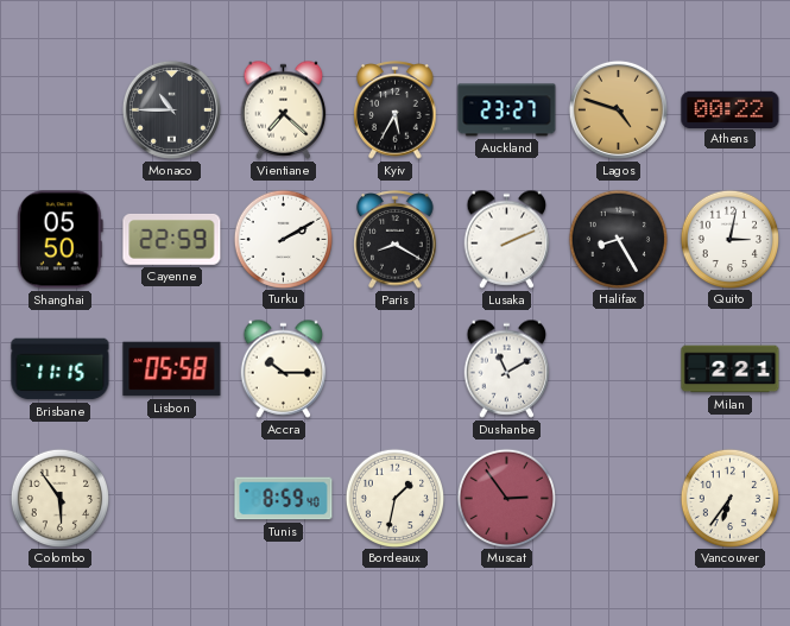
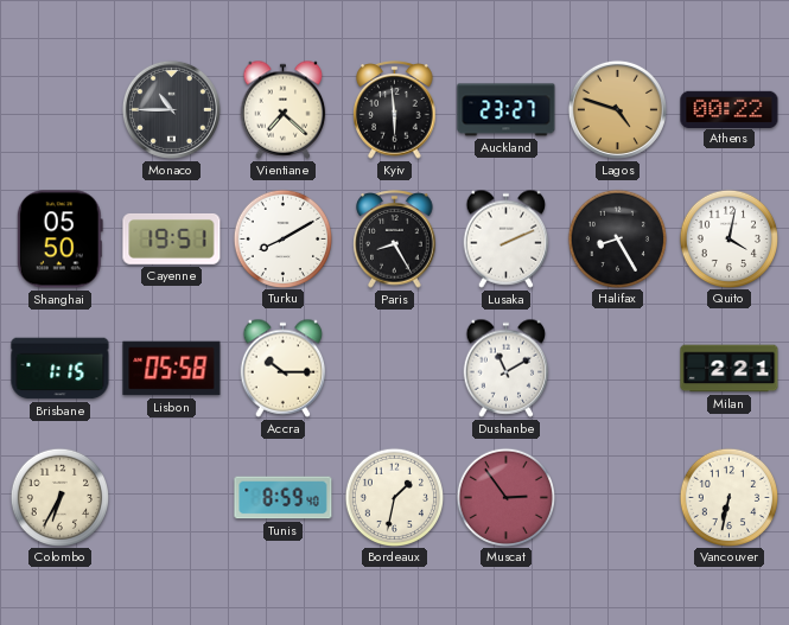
Kyiv: 5:35 -> 5:59 (395, 110)
Cayenne: 22:59 -> 19:51 (172, 238)
Turku: 2:10 -> 8:10 (282, 238)
Paris: 8:20 -> 8:25 (395, 240)
Quito: 3:02 -> 4:02 (728, 238)
Brisbane: 11:15 -> 1:15 (61, 369)
Colombo: 5:54 -> 6:35 (59, 497)
Vancouver: 6:36 -> 6:32 (728, 497)
